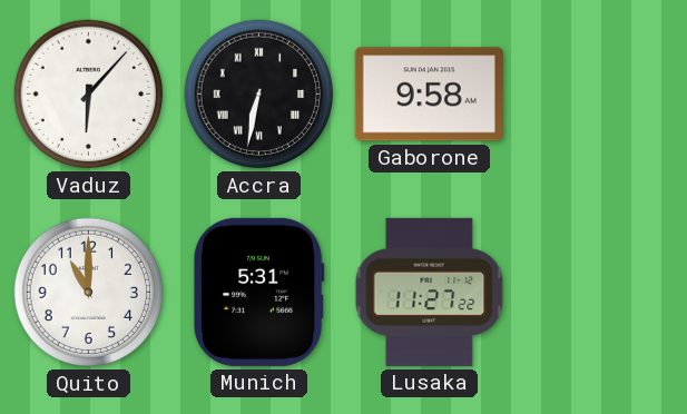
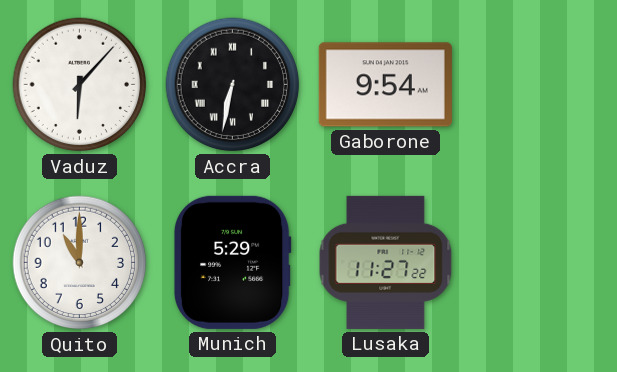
Gaborone: 9:58 -> 9:54 (385, 85)
Munich: 5:31 -> 5:29 (232, 262)
